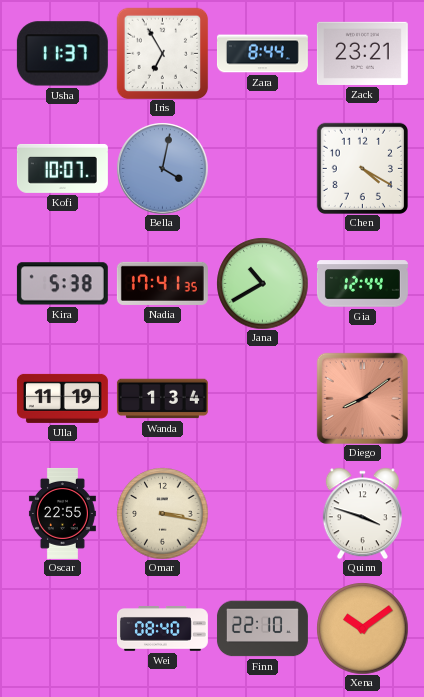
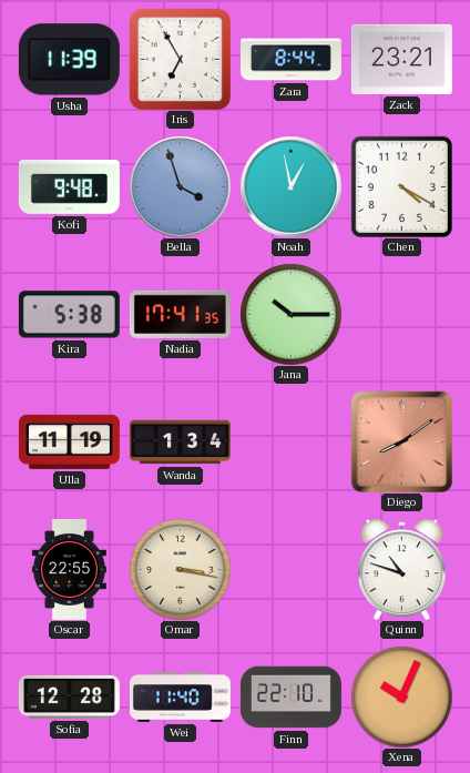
Usha: 11:37 -> 11:39 (69, 60)
Kofi: 10:07 -> 9:48 (69, 186)
Bella: 4:02 -> 3:57 (180, 186)
Noah: none -> 12:58 (290, 186)
Jana: 10:40 -> 10:15 (290, 314)
Gia: 12:44 -> none (362, 284)
Quinn: 3:48 -> 10:48 (401, 569)
Sofia: none -> 12:28 (69, 696)
Wei: 08:40 -> 11:40 (180, 698)
Xena: 10:09 -> 10:04 (401, 696)
